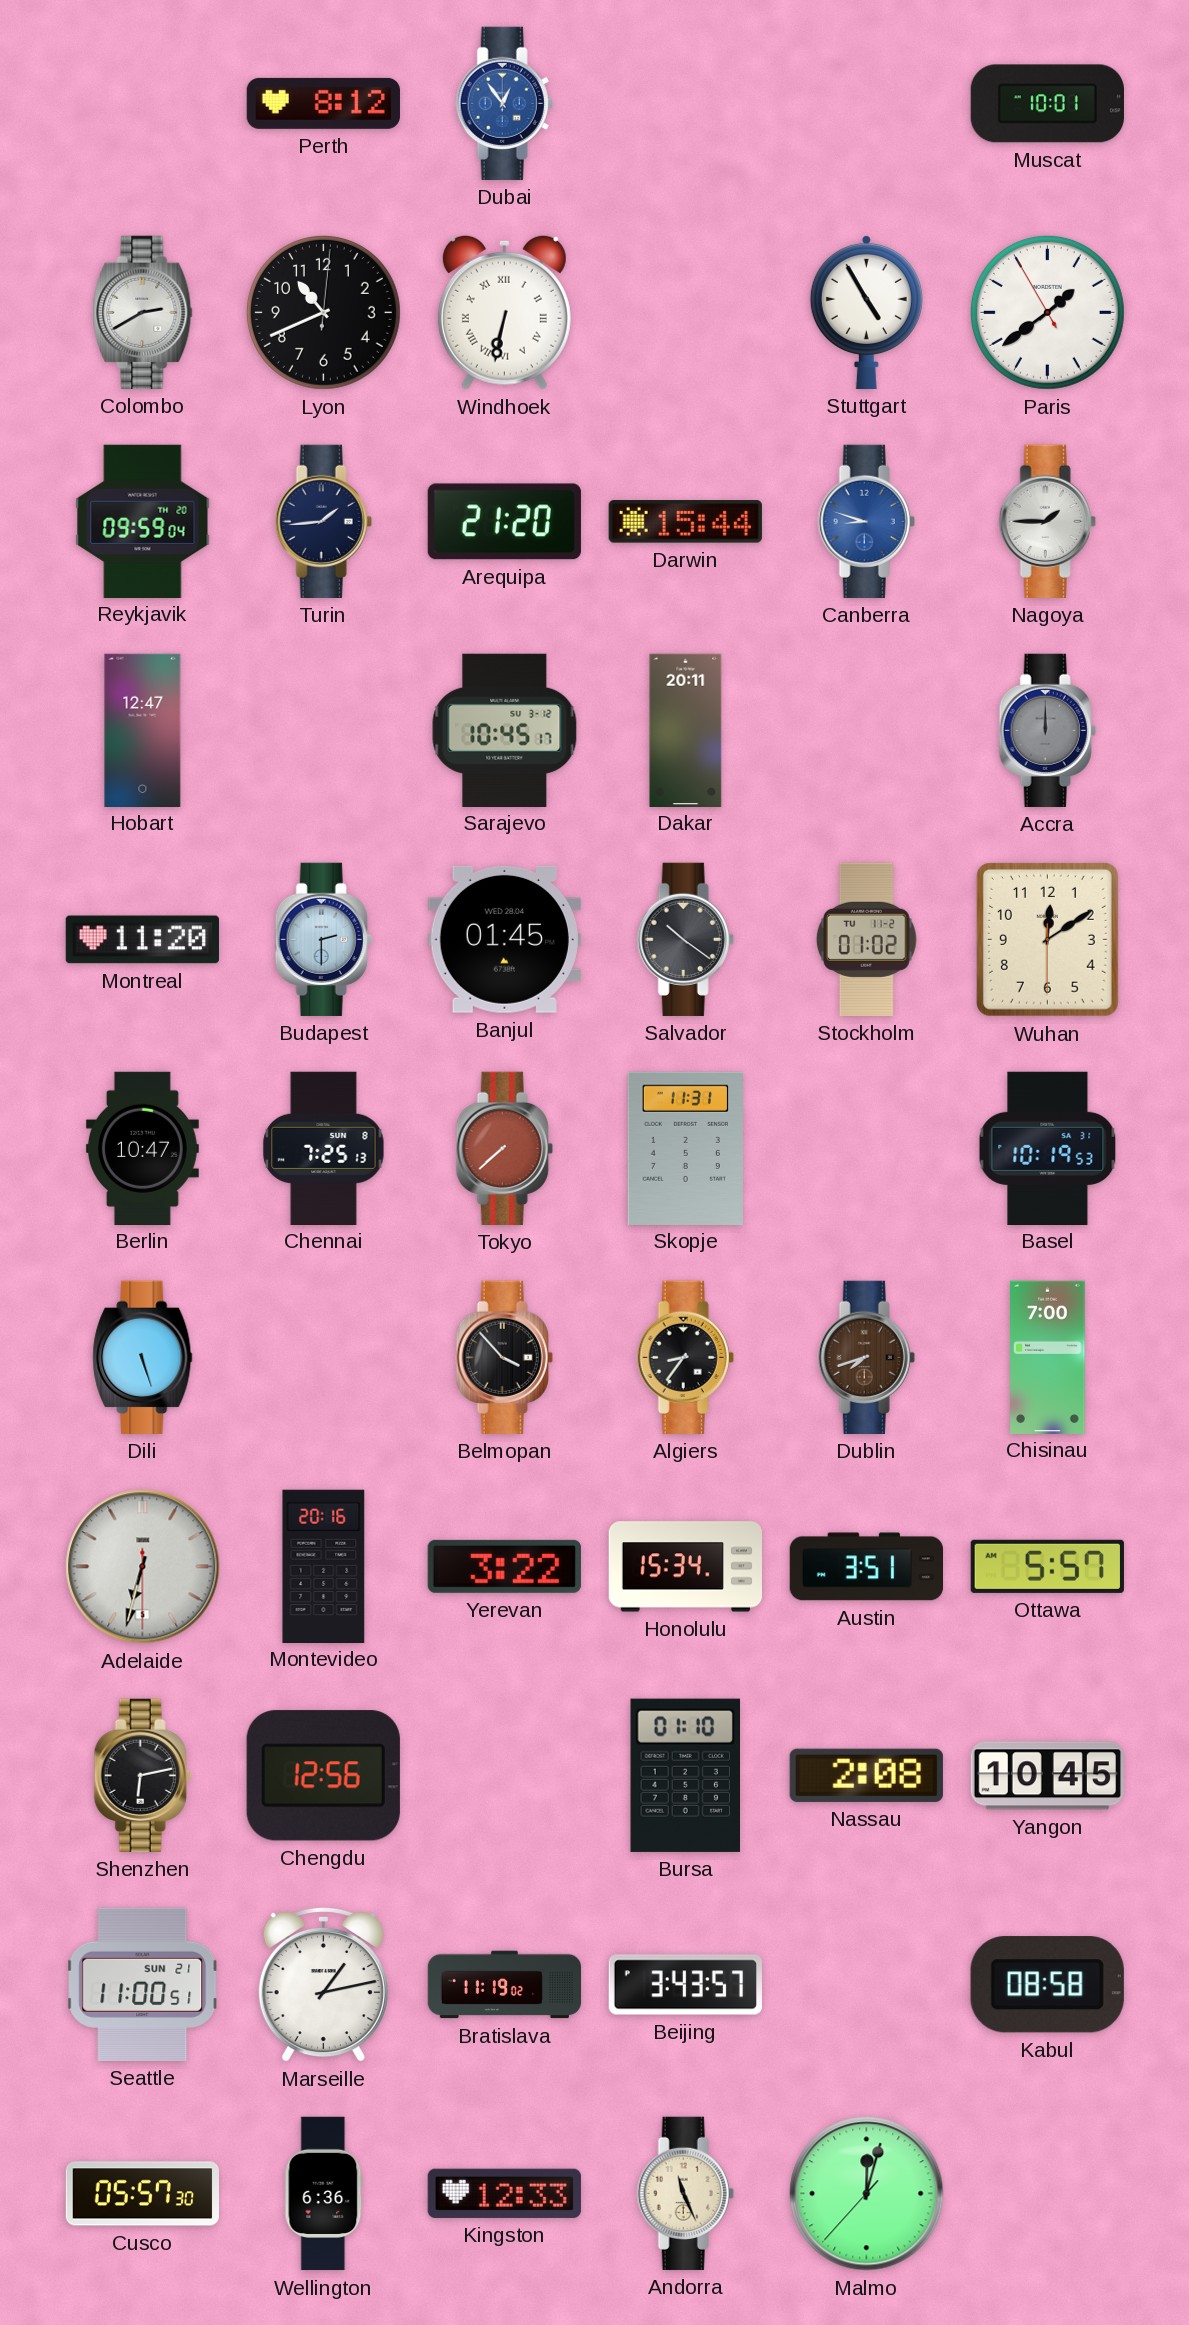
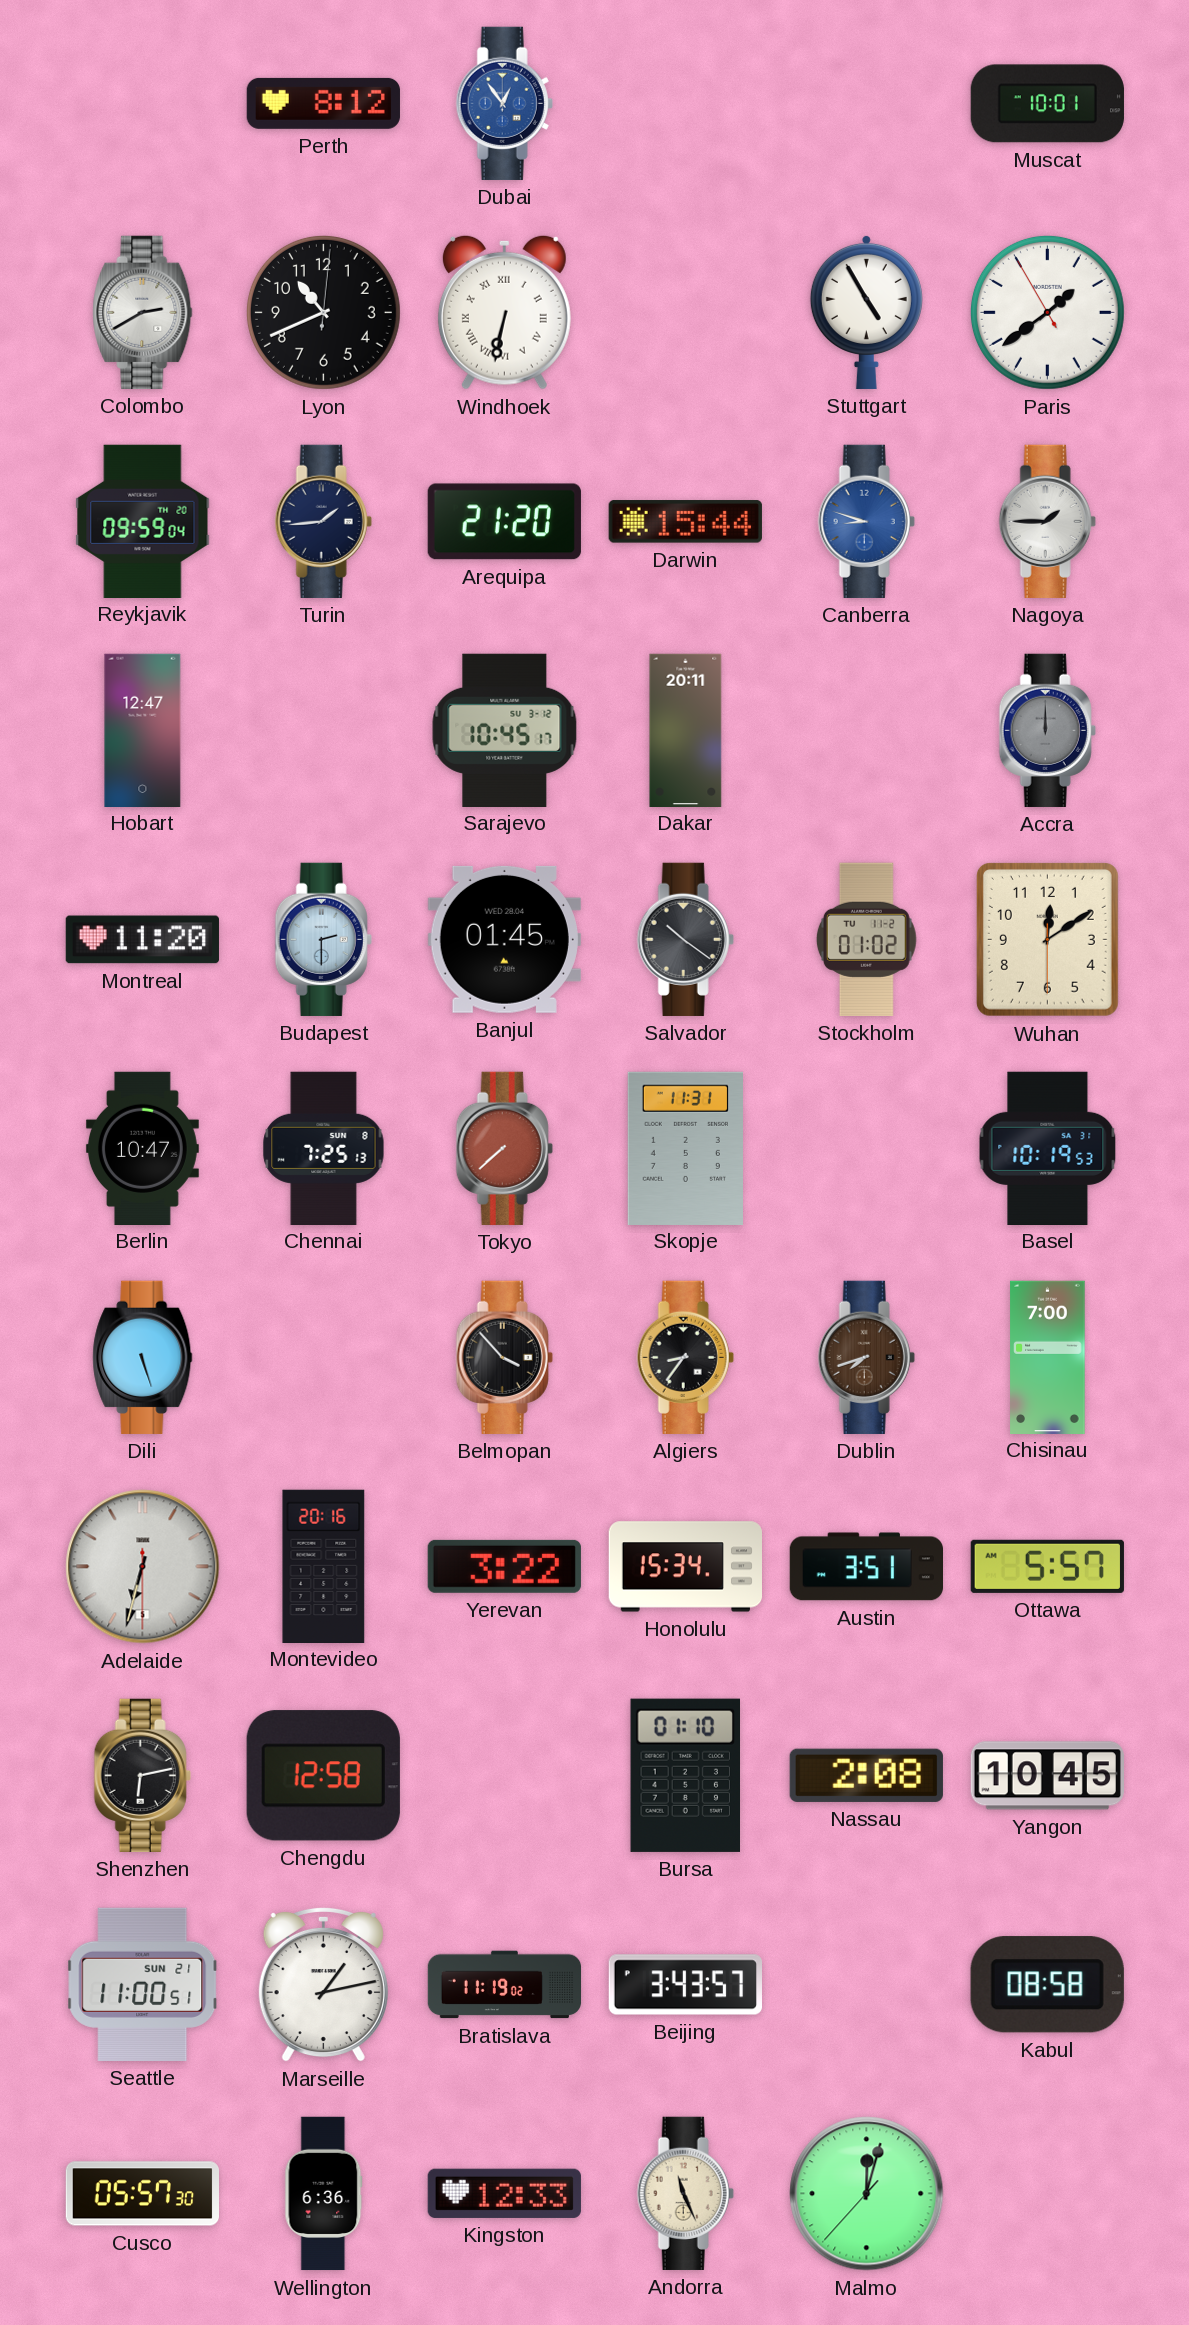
Chengdu: 12:56 -> 12:58 (323, 1776)
